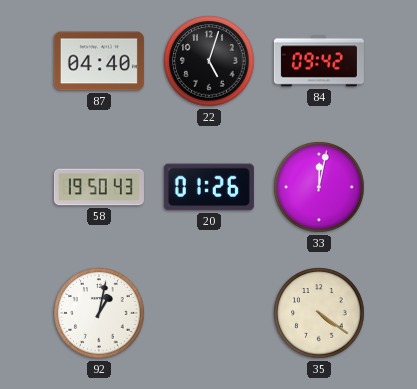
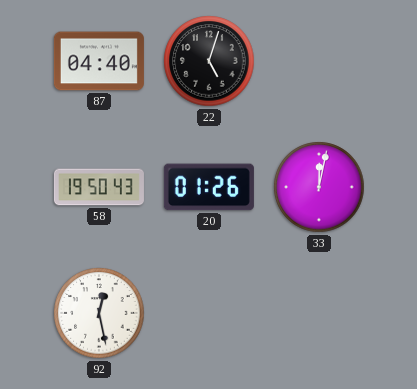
84: 09:42 -> none (319, 61)
92: 1:02 -> 12:28 (99, 313)
35: 4:21 -> none (319, 313)
